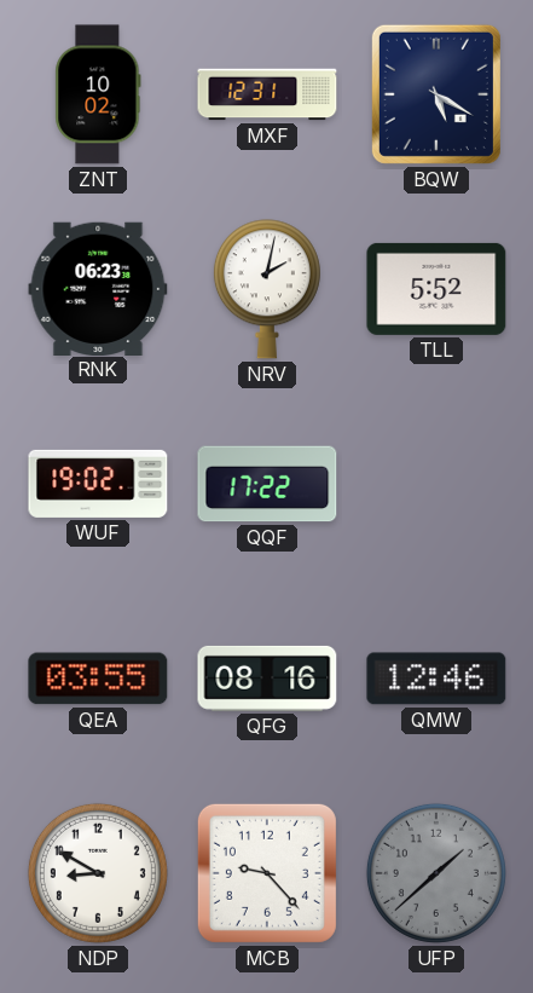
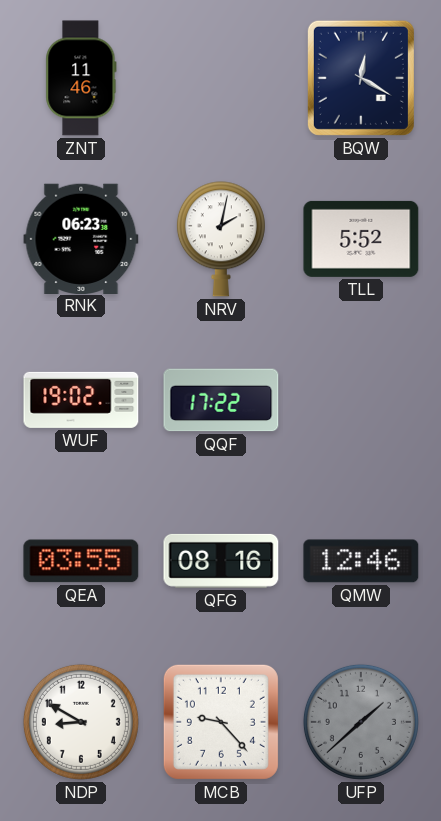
ZNT: 10:02 -> 11:46 (81, 78)
MXF: 12:31 -> none (267, 94)
BQW: 5:20 -> 12:20 (361, 78)
